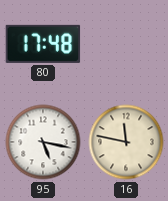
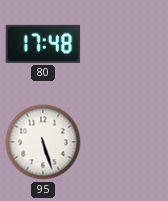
95: 5:17 -> 5:27 (43, 142)
16: 11:47 -> none (126, 142)
